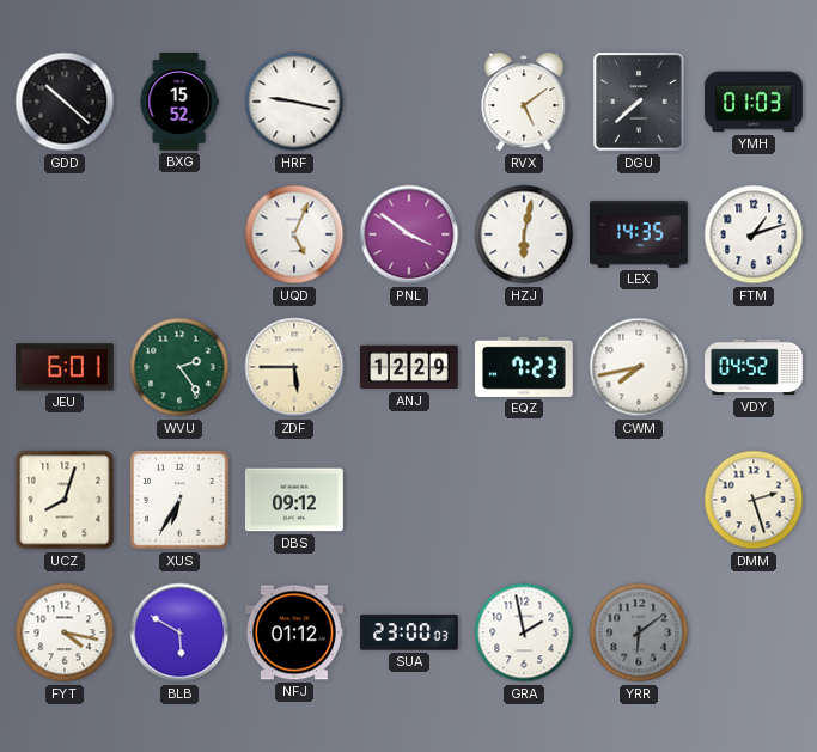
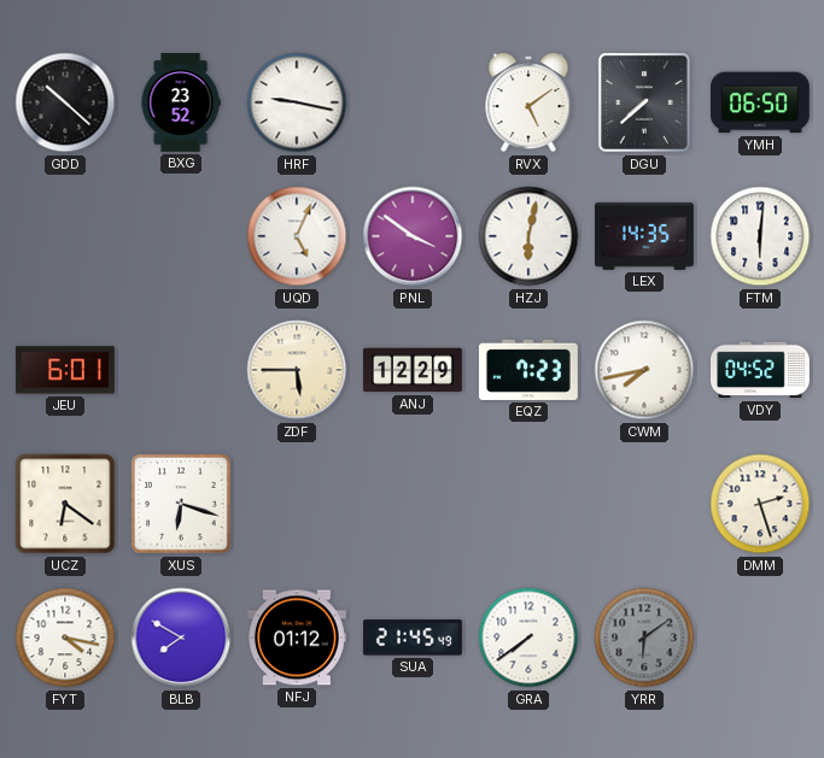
BXG: 15:52 -> 23:52 (181, 104)
YMH: 01:03 -> 06:50 (760, 102)
FTM: 1:12 -> 6:01 (760, 236)
WVU: 2:24 -> none (179, 367)
UCZ: 8:03 -> 6:21 (65, 504)
XUS: 6:35 -> 6:18 (182, 505)
DBS: 09:12 -> none (294, 500)
BLB: 5:50 -> 7:50 (181, 637)
SUA: 23:00 -> 21:45 (413, 637)
GRA: 1:58 -> 7:39 (528, 637)
